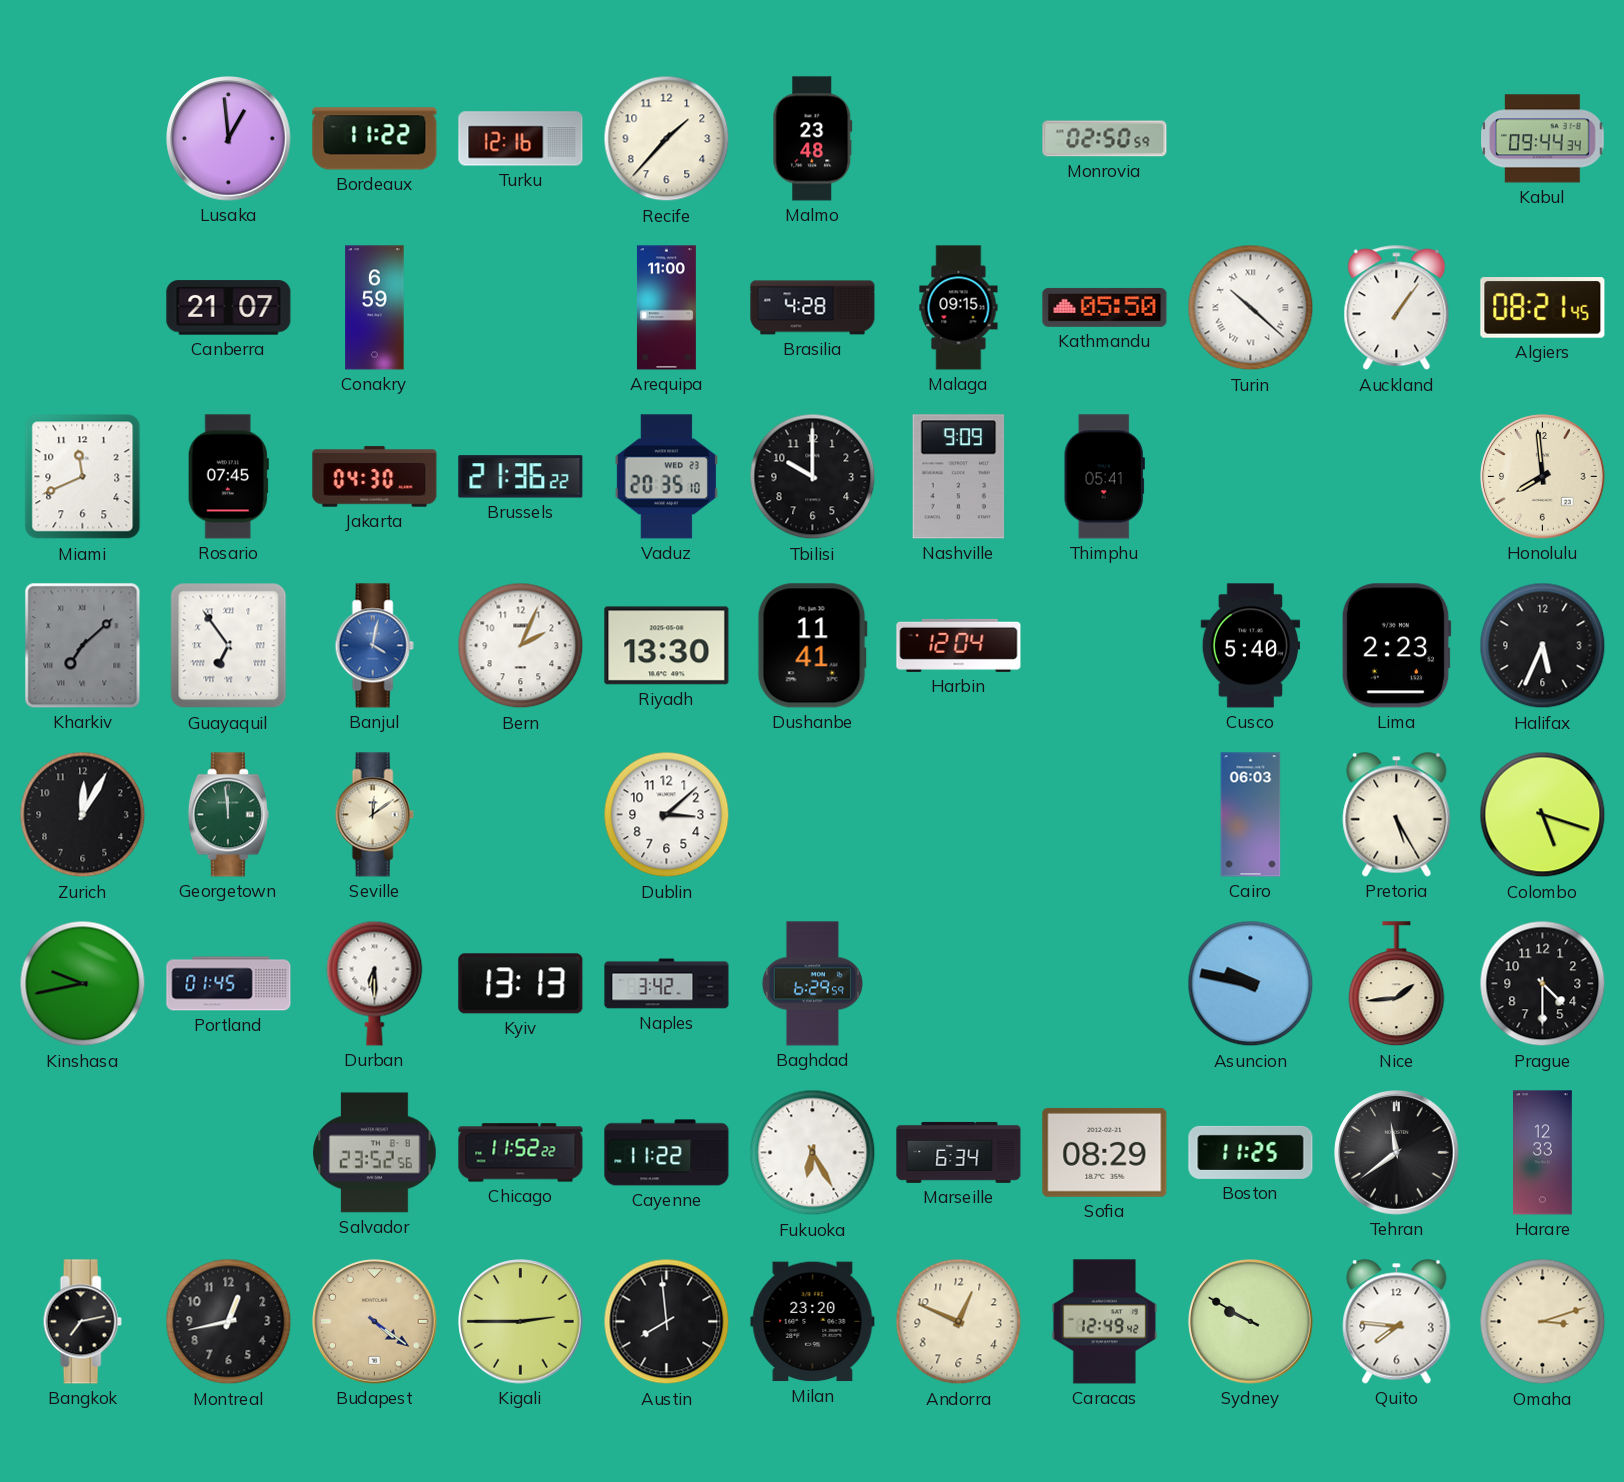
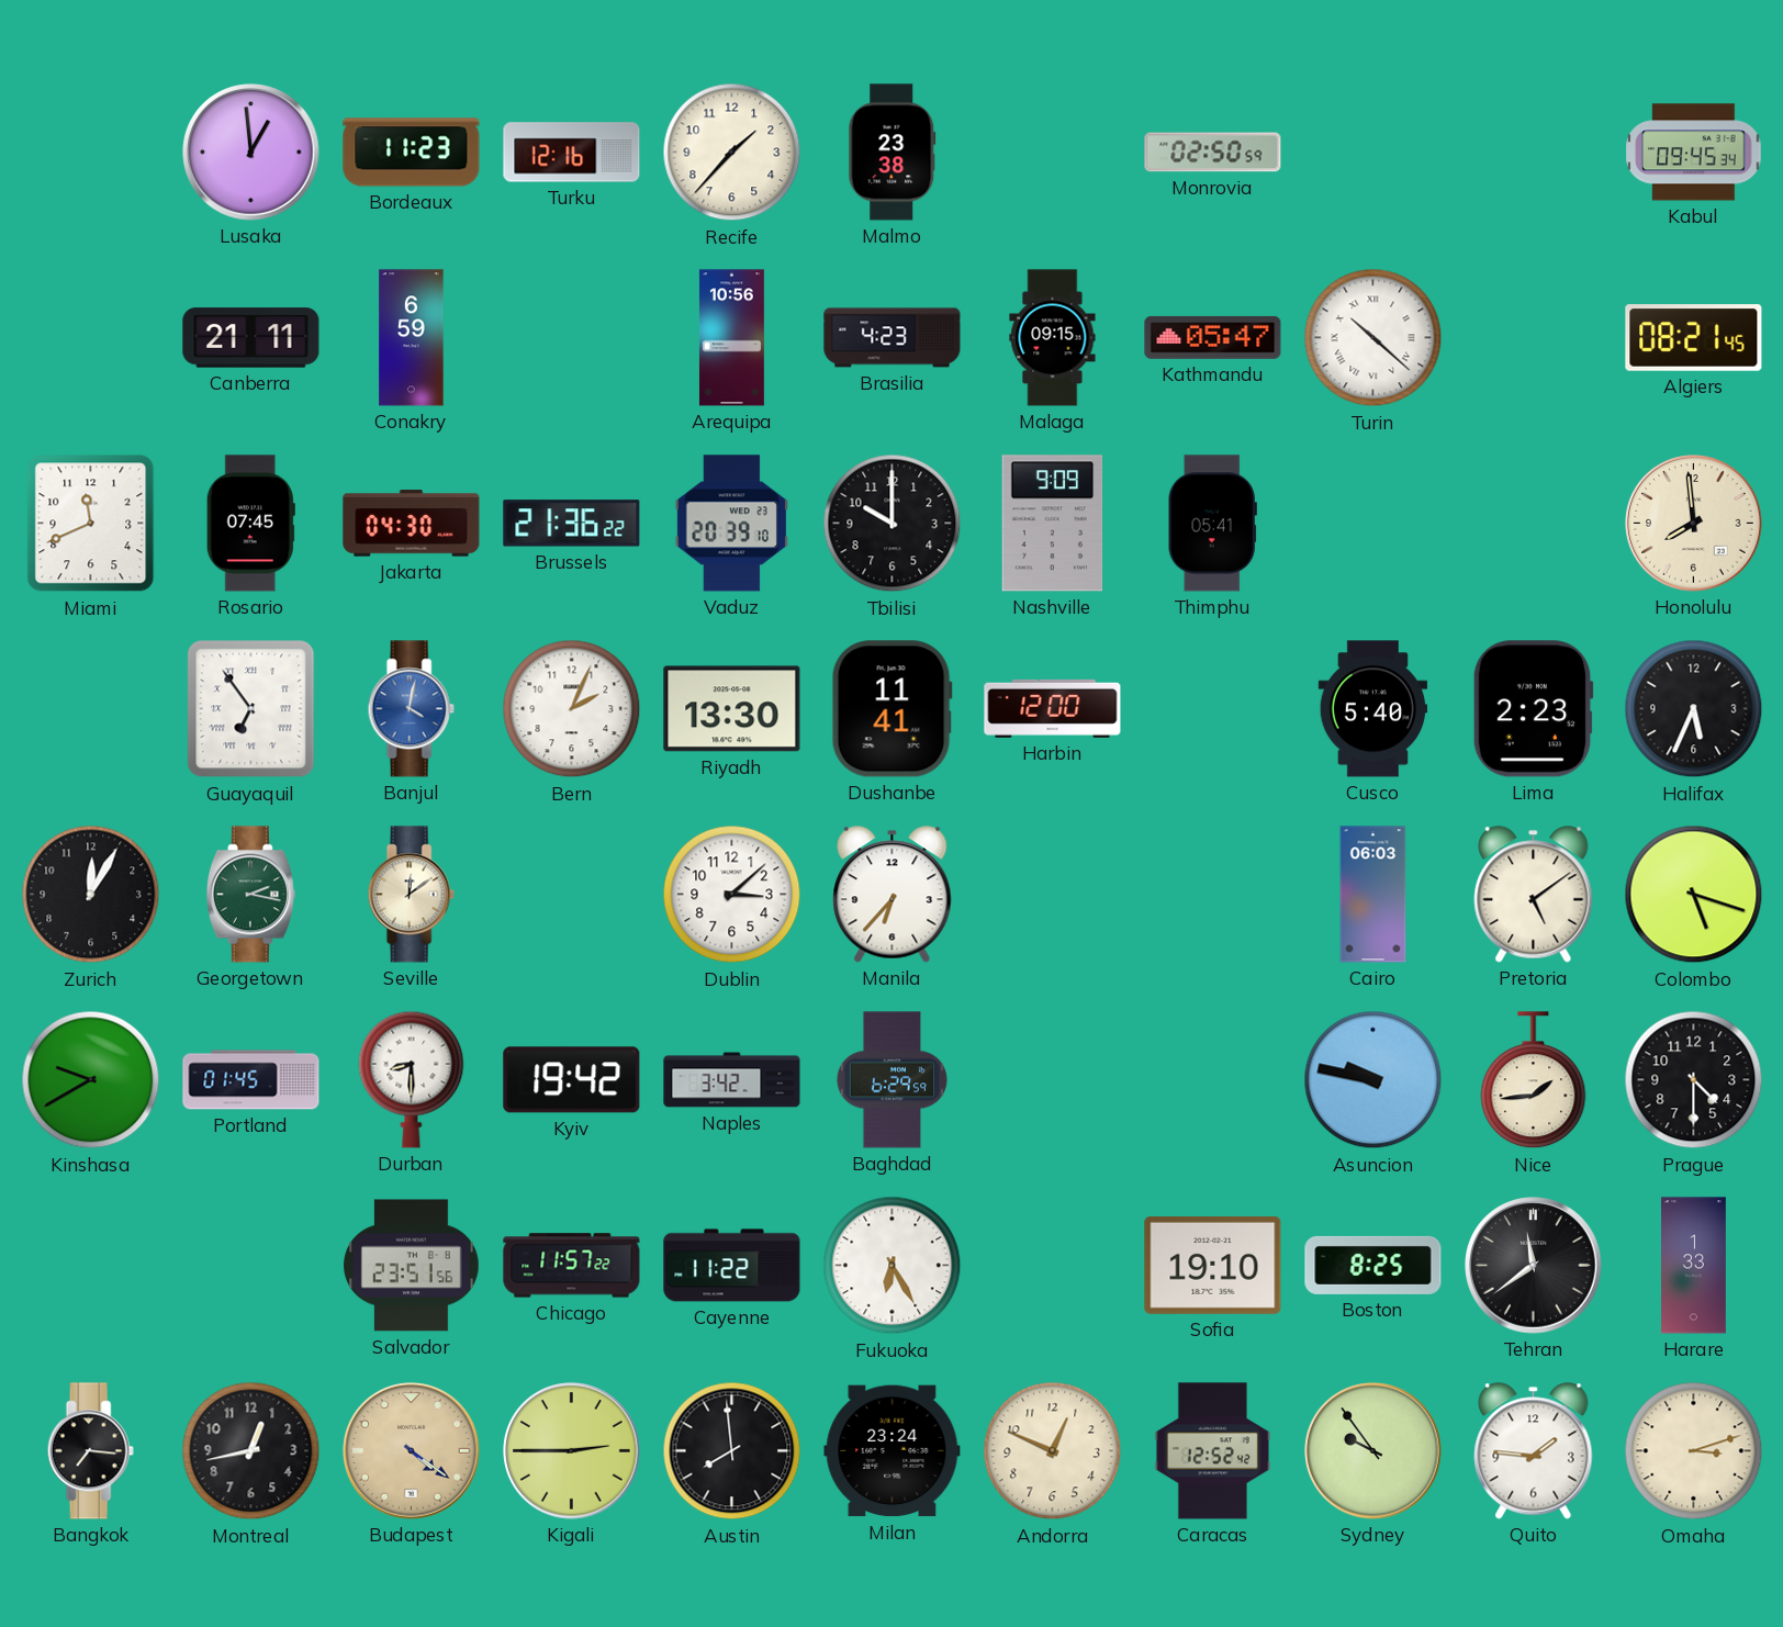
Bordeaux: 11:22 -> 11:23 (412, 153)
Malmo: 23:48 -> 23:38 (893, 153)
Kabul: 09:44 -> 09:45 (1694, 153)
Canberra: 21:07 -> 21:11 (251, 338)
Arequipa: 11:00 -> 10:56 (731, 338)
Brasilia: 4:28 -> 4:23 (893, 338)
Kathmandu: 05:50 -> 05:47 (1213, 337)
Auckland: 1:06 -> none (1397, 308)
Vaduz: 20:35 -> 20:39 (731, 524)
Kharkiv: 7:08 -> none (83, 646)
Harbin: 12:04 -> 12:00 (1053, 708)
Georgetown: 11:59 -> 2:17 (250, 895)
Manila: none -> 6:37 (893, 895)
Pretoria: 5:25 -> 5:09 (1534, 895)
Kinshasa: 9:43 -> 9:40 (91, 1080)
Durban: 6:30 -> 8:30 (412, 1079)
Kyiv: 13:13 -> 19:42 (572, 1080)
Salvador: 23:52 -> 23:51 (412, 1266)
Chicago: 11:52 -> 11:57 (572, 1266)
Marseille: 6:34 -> none (959, 1152)
Sofia: 08:29 -> 19:10 (1213, 1265)
Boston: 11:25 -> 8:25 (1373, 1265)
Harare: 12:33 -> 1:33 (1694, 1266)
Bangkok: 7:13 -> 7:16 (90, 1451)
Milan: 23:20 -> 23:24 (893, 1451)
Caracas: 12:49 -> 12:52 (1213, 1451)
Sydney: 9:50 -> 9:54 (1373, 1451)
Quito: 7:46 -> 1:46 (1534, 1451)
